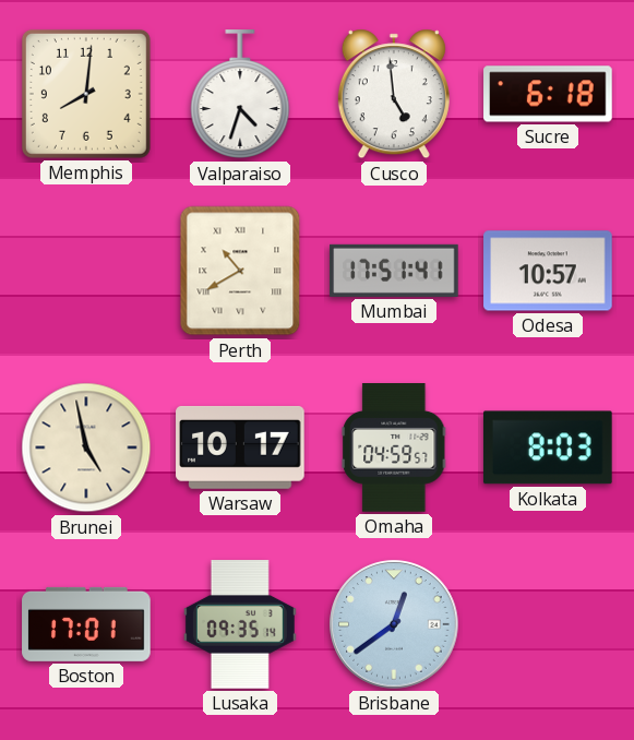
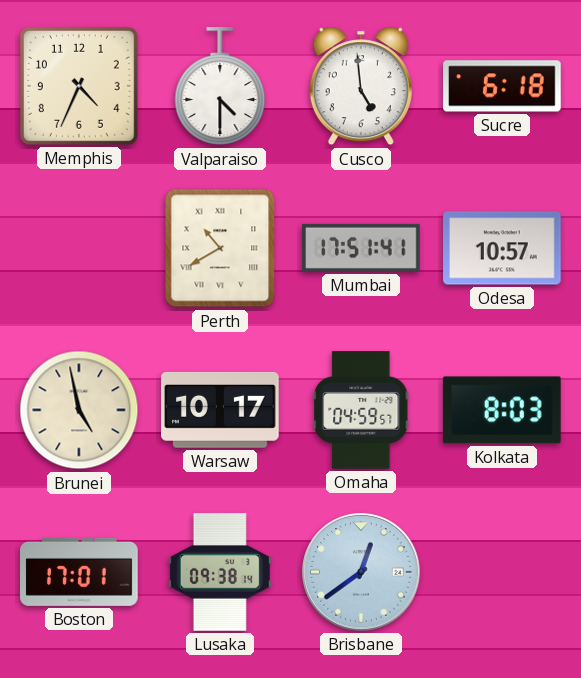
Memphis: 8:01 -> 4:34 (79, 86)
Valparaiso: 4:33 -> 4:30 (220, 87)
Lusaka: 09:35 -> 09:38 (220, 572)
